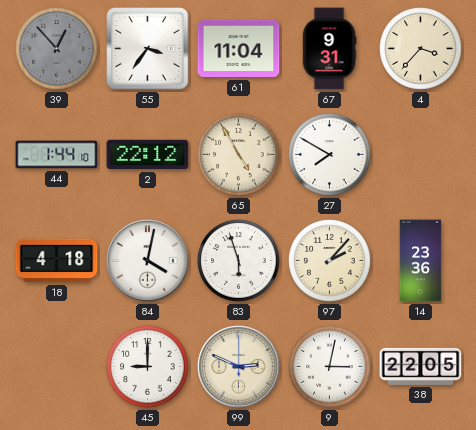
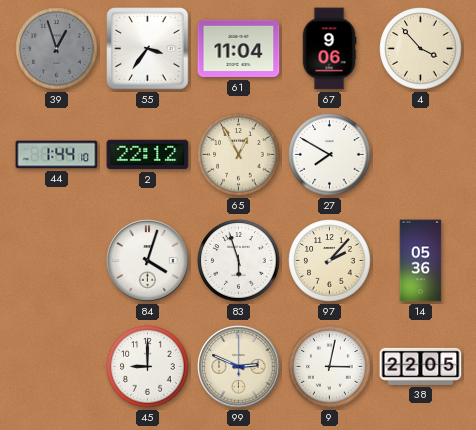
39: 12:53 -> 12:57 (57, 49)
67: 9:31 -> 9:06 (329, 49)
4: 3:37 -> 3:53 (421, 49)
65: 4:55 -> 12:55 (239, 155)
18: 4:18 -> none (57, 261)
84: 4:02 -> 4:03 (148, 261)
14: 23:36 -> 05:36 (421, 261)
